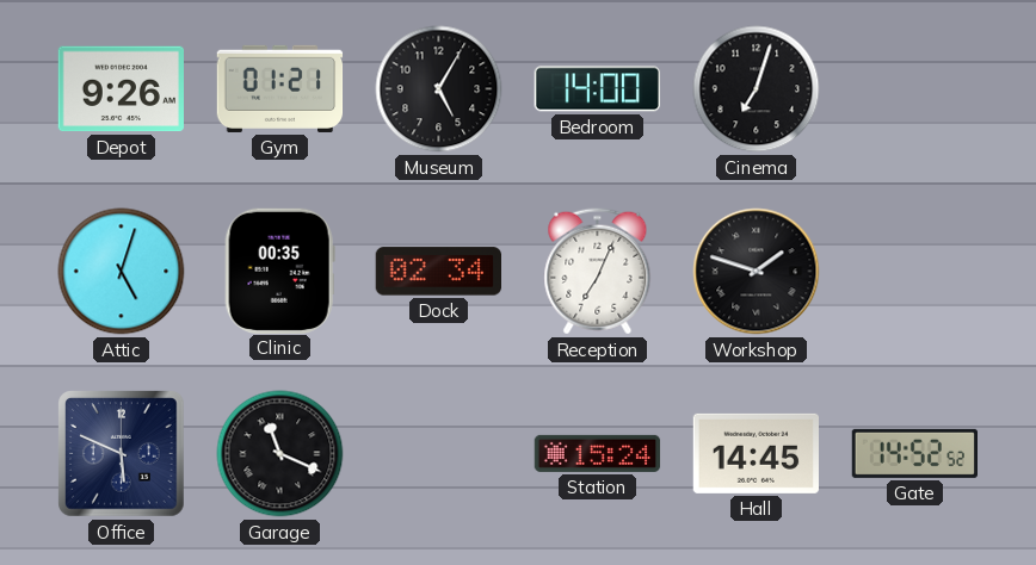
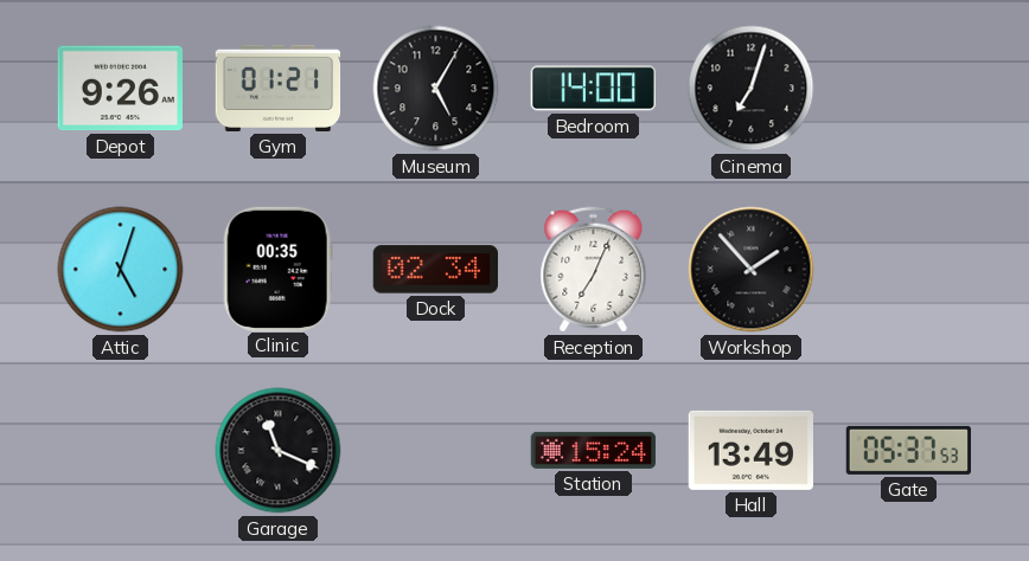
Workshop: 1:48 -> 1:53 (752, 270)
Office: 5:49 -> none (122, 454)
Hall: 14:45 -> 13:49 (750, 450)
Gate: 14:52 -> 05:37 (908, 450)
